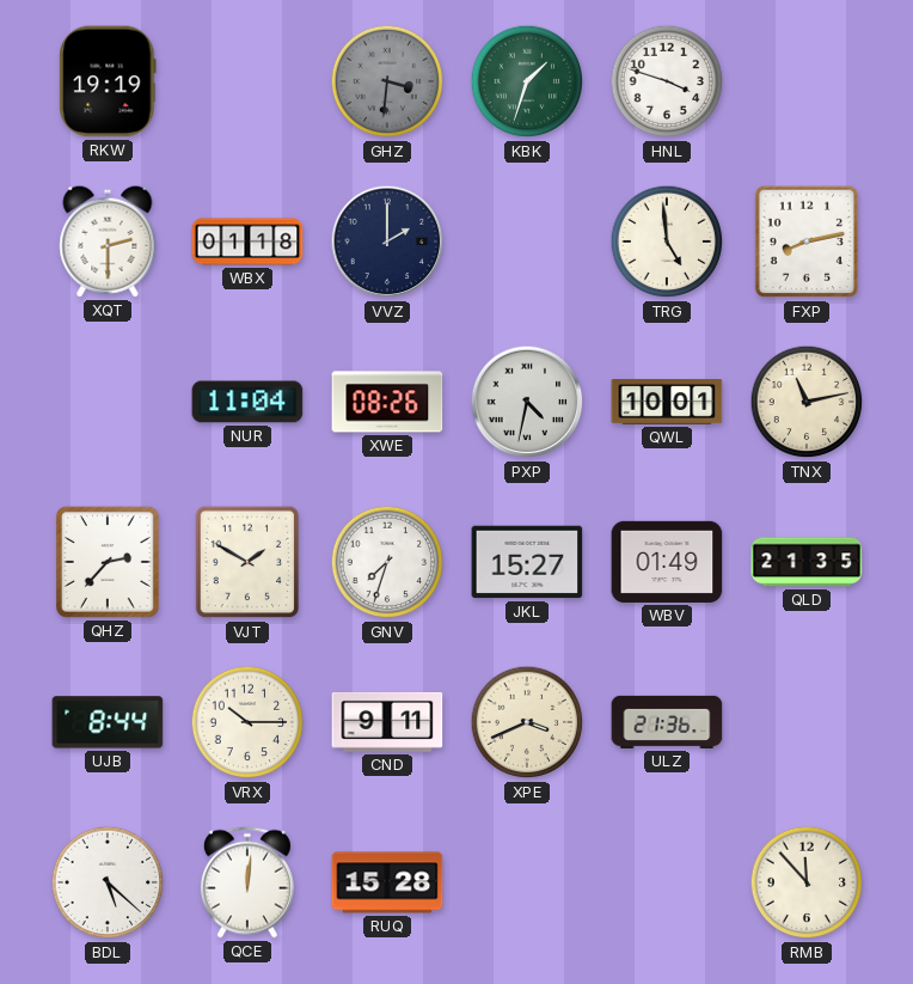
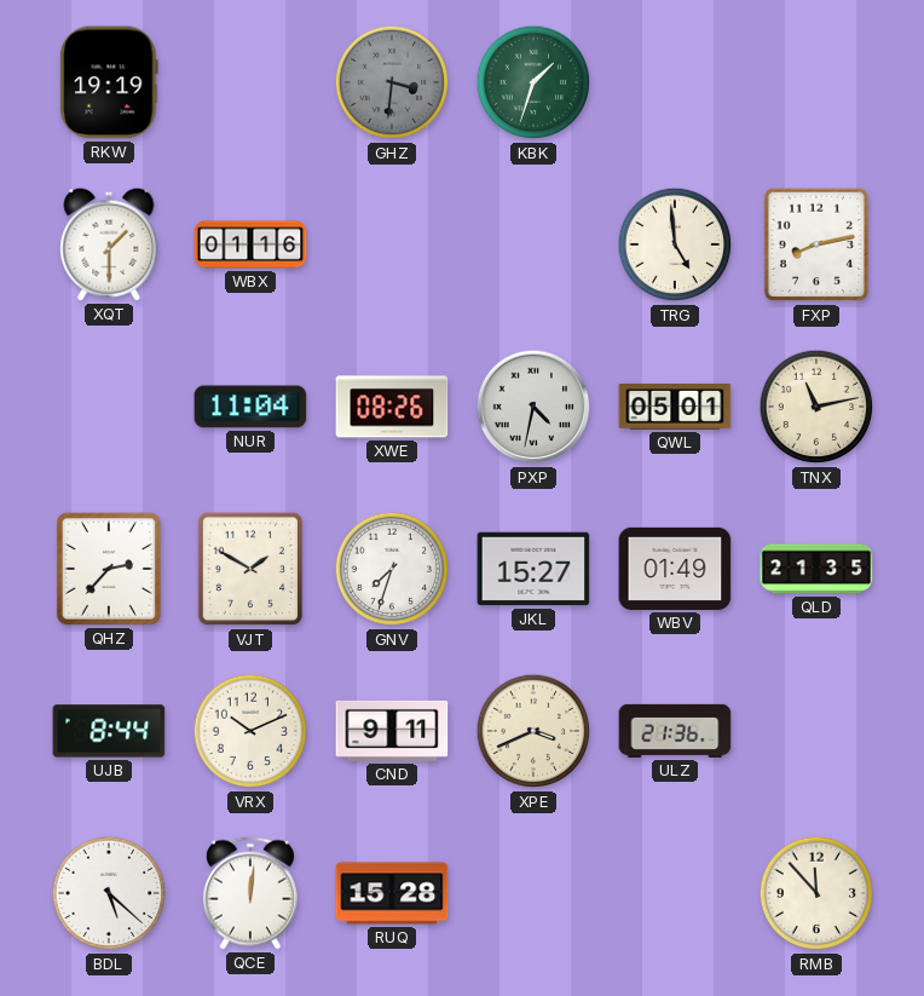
HNL: 3:48 -> none (667, 81)
XQT: 2:30 -> 1:30 (109, 244)
WBX: 01:18 -> 01:16 (250, 244)
VVZ: 2:00 -> none (387, 242)
QWL: 10:01 -> 05:01 (675, 408)
VRX: 10:15 -> 10:11 (250, 731)
